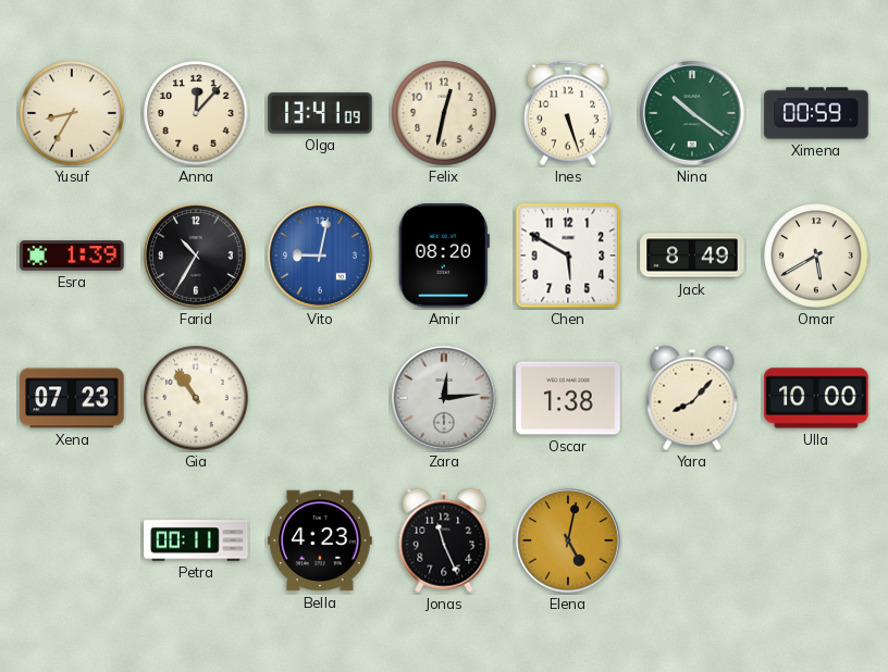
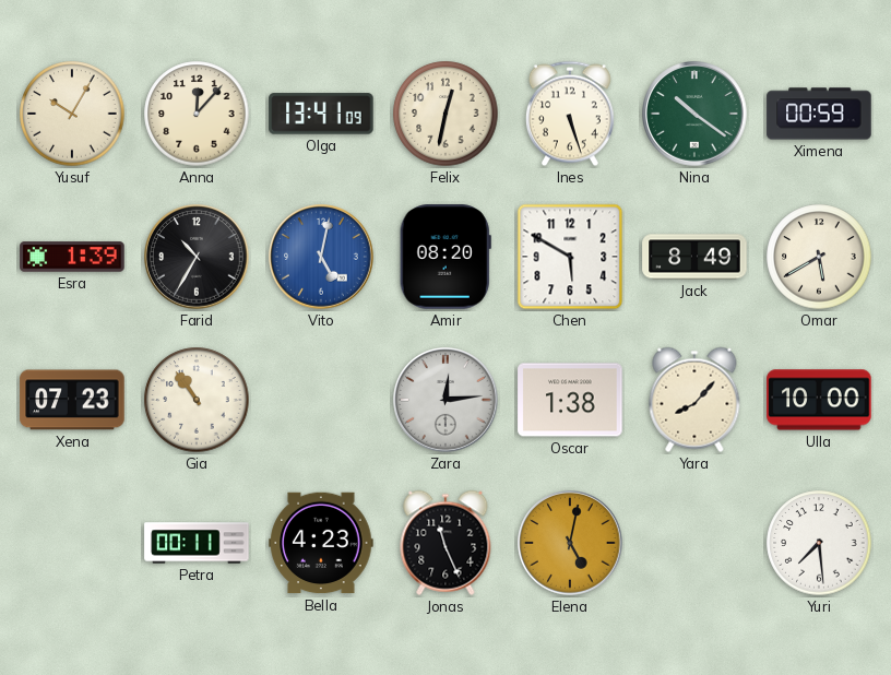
Yusuf: 8:35 -> 10:05 (72, 114)
Vito: 9:02 -> 5:02 (321, 257)
Yuri: none -> 7:29 (819, 543)
